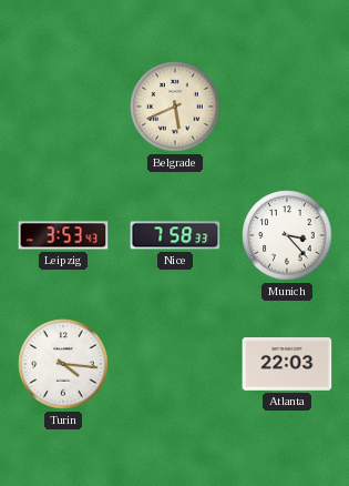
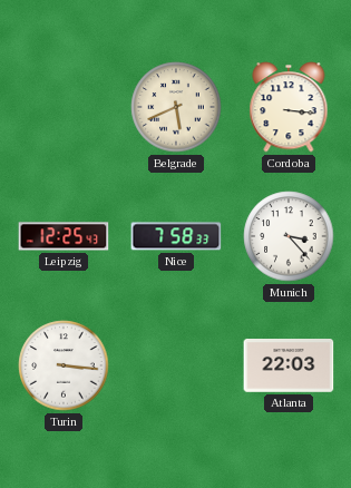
Cordoba: none -> 3:16 (289, 107)
Leipzig: 3:53 -> 12:25 (64, 236)
Turin: 4:16 -> 3:16 (64, 365)
